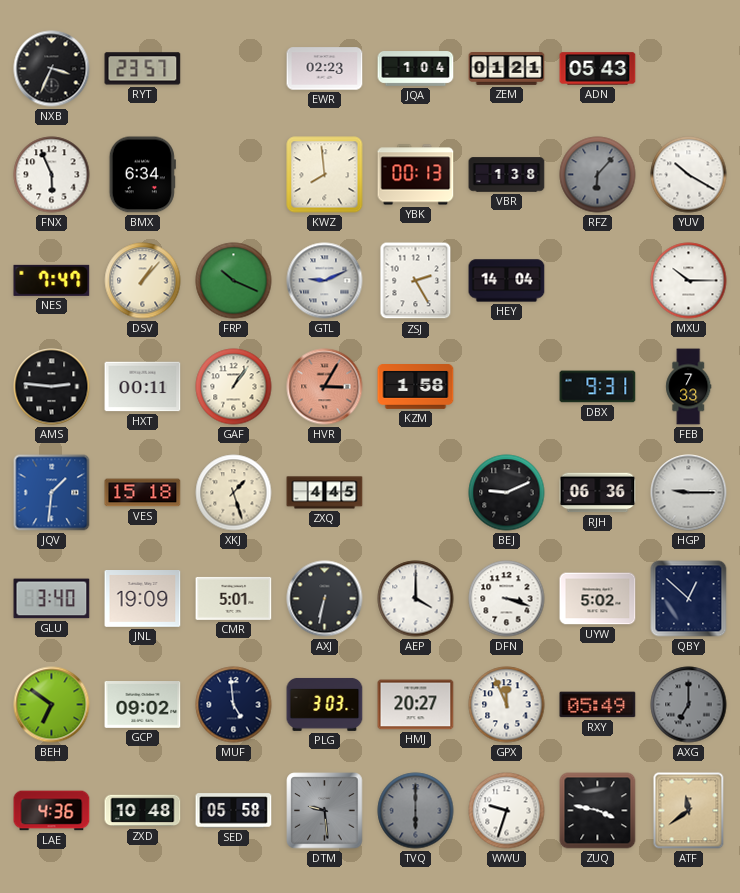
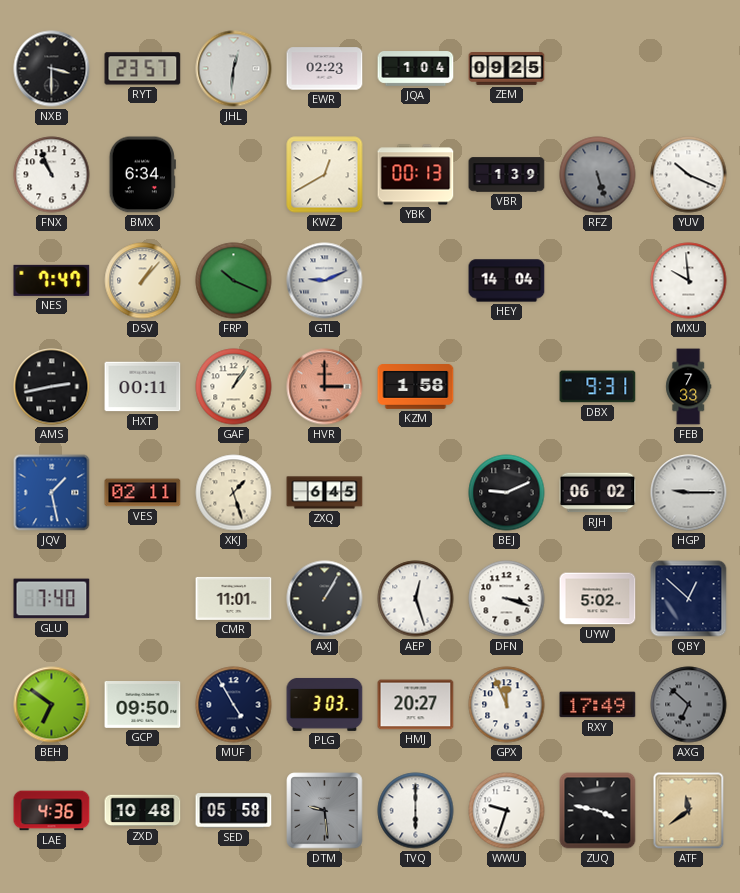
NXB: 3:34 -> 3:30 (52, 69)
JHL: none -> 12:31 (234, 69)
ZEM: 01:21 -> 09:25 (507, 69)
ADN: 05:43 -> none (598, 69)
FNX: 5:56 -> 10:56 (52, 175)
KWZ: 7:59 -> 12:40 (325, 175)
VBR: 1:38 -> 1:39 (507, 175)
RFZ: 6:07 -> 5:27 (598, 175)
YUV: 10:20 -> 10:19 (689, 175)
ZSJ: 2:25 -> none (416, 281)
MXU: 10:15 -> 9:59 (689, 281)
AMS: 2:46 -> 2:43 (52, 387)
HVR: 3:05 -> 3:00 (325, 387)
JQV: 1:31 -> 1:28 (52, 493)
VES: 15:18 -> 02:11 (143, 493)
ZXQ: 4:45 -> 6:45 (325, 493)
RJH: 06:36 -> 06:02 (598, 493)
GLU: 3:40 -> 7:40 (52, 599)
JNL: 19:09 -> none (143, 599)
CMR: 5:01 -> 11:01 (234, 598)
AXJ: 6:32 -> 1:05 (325, 599)
AEP: 4:00 -> 12:27 (416, 599)
GCP: 09:02 -> 09:50 (143, 705)
MUF: 4:59 -> 4:55 (234, 705)
RXY: 05:49 -> 17:49 (598, 705)
AXG: 7:00 -> 6:52 (689, 705)
TVQ dial: grey -> white (416, 811)
